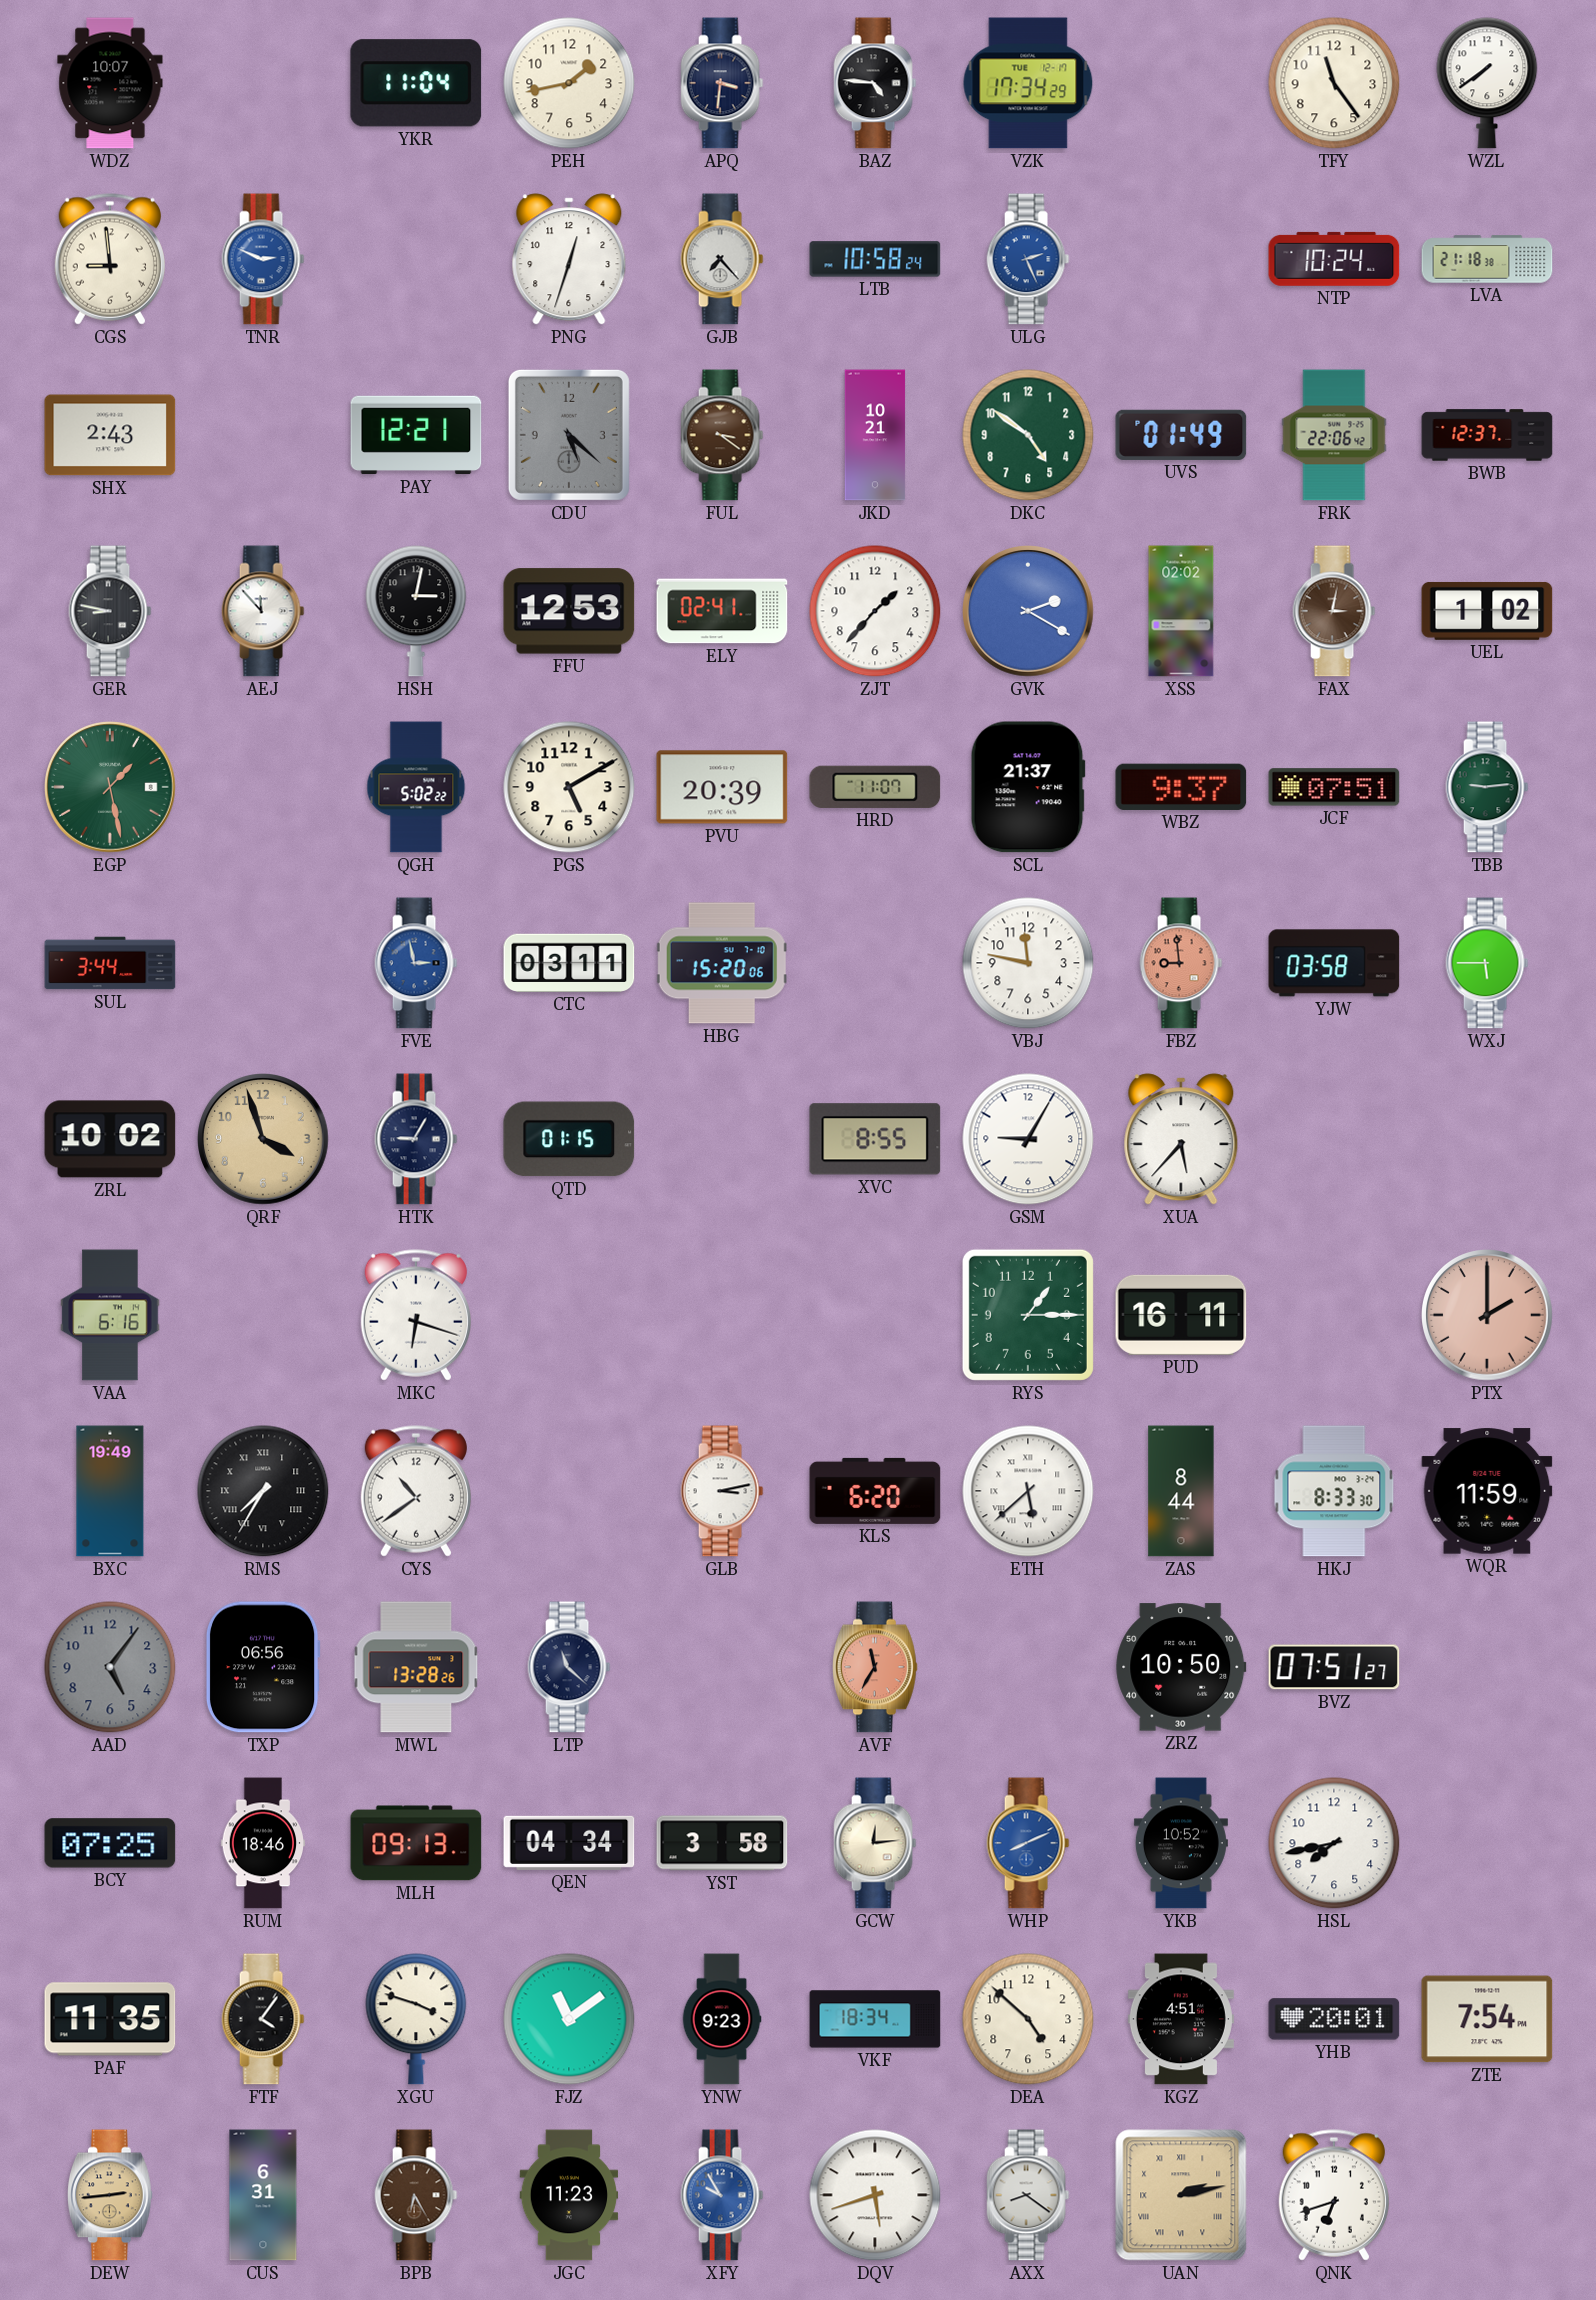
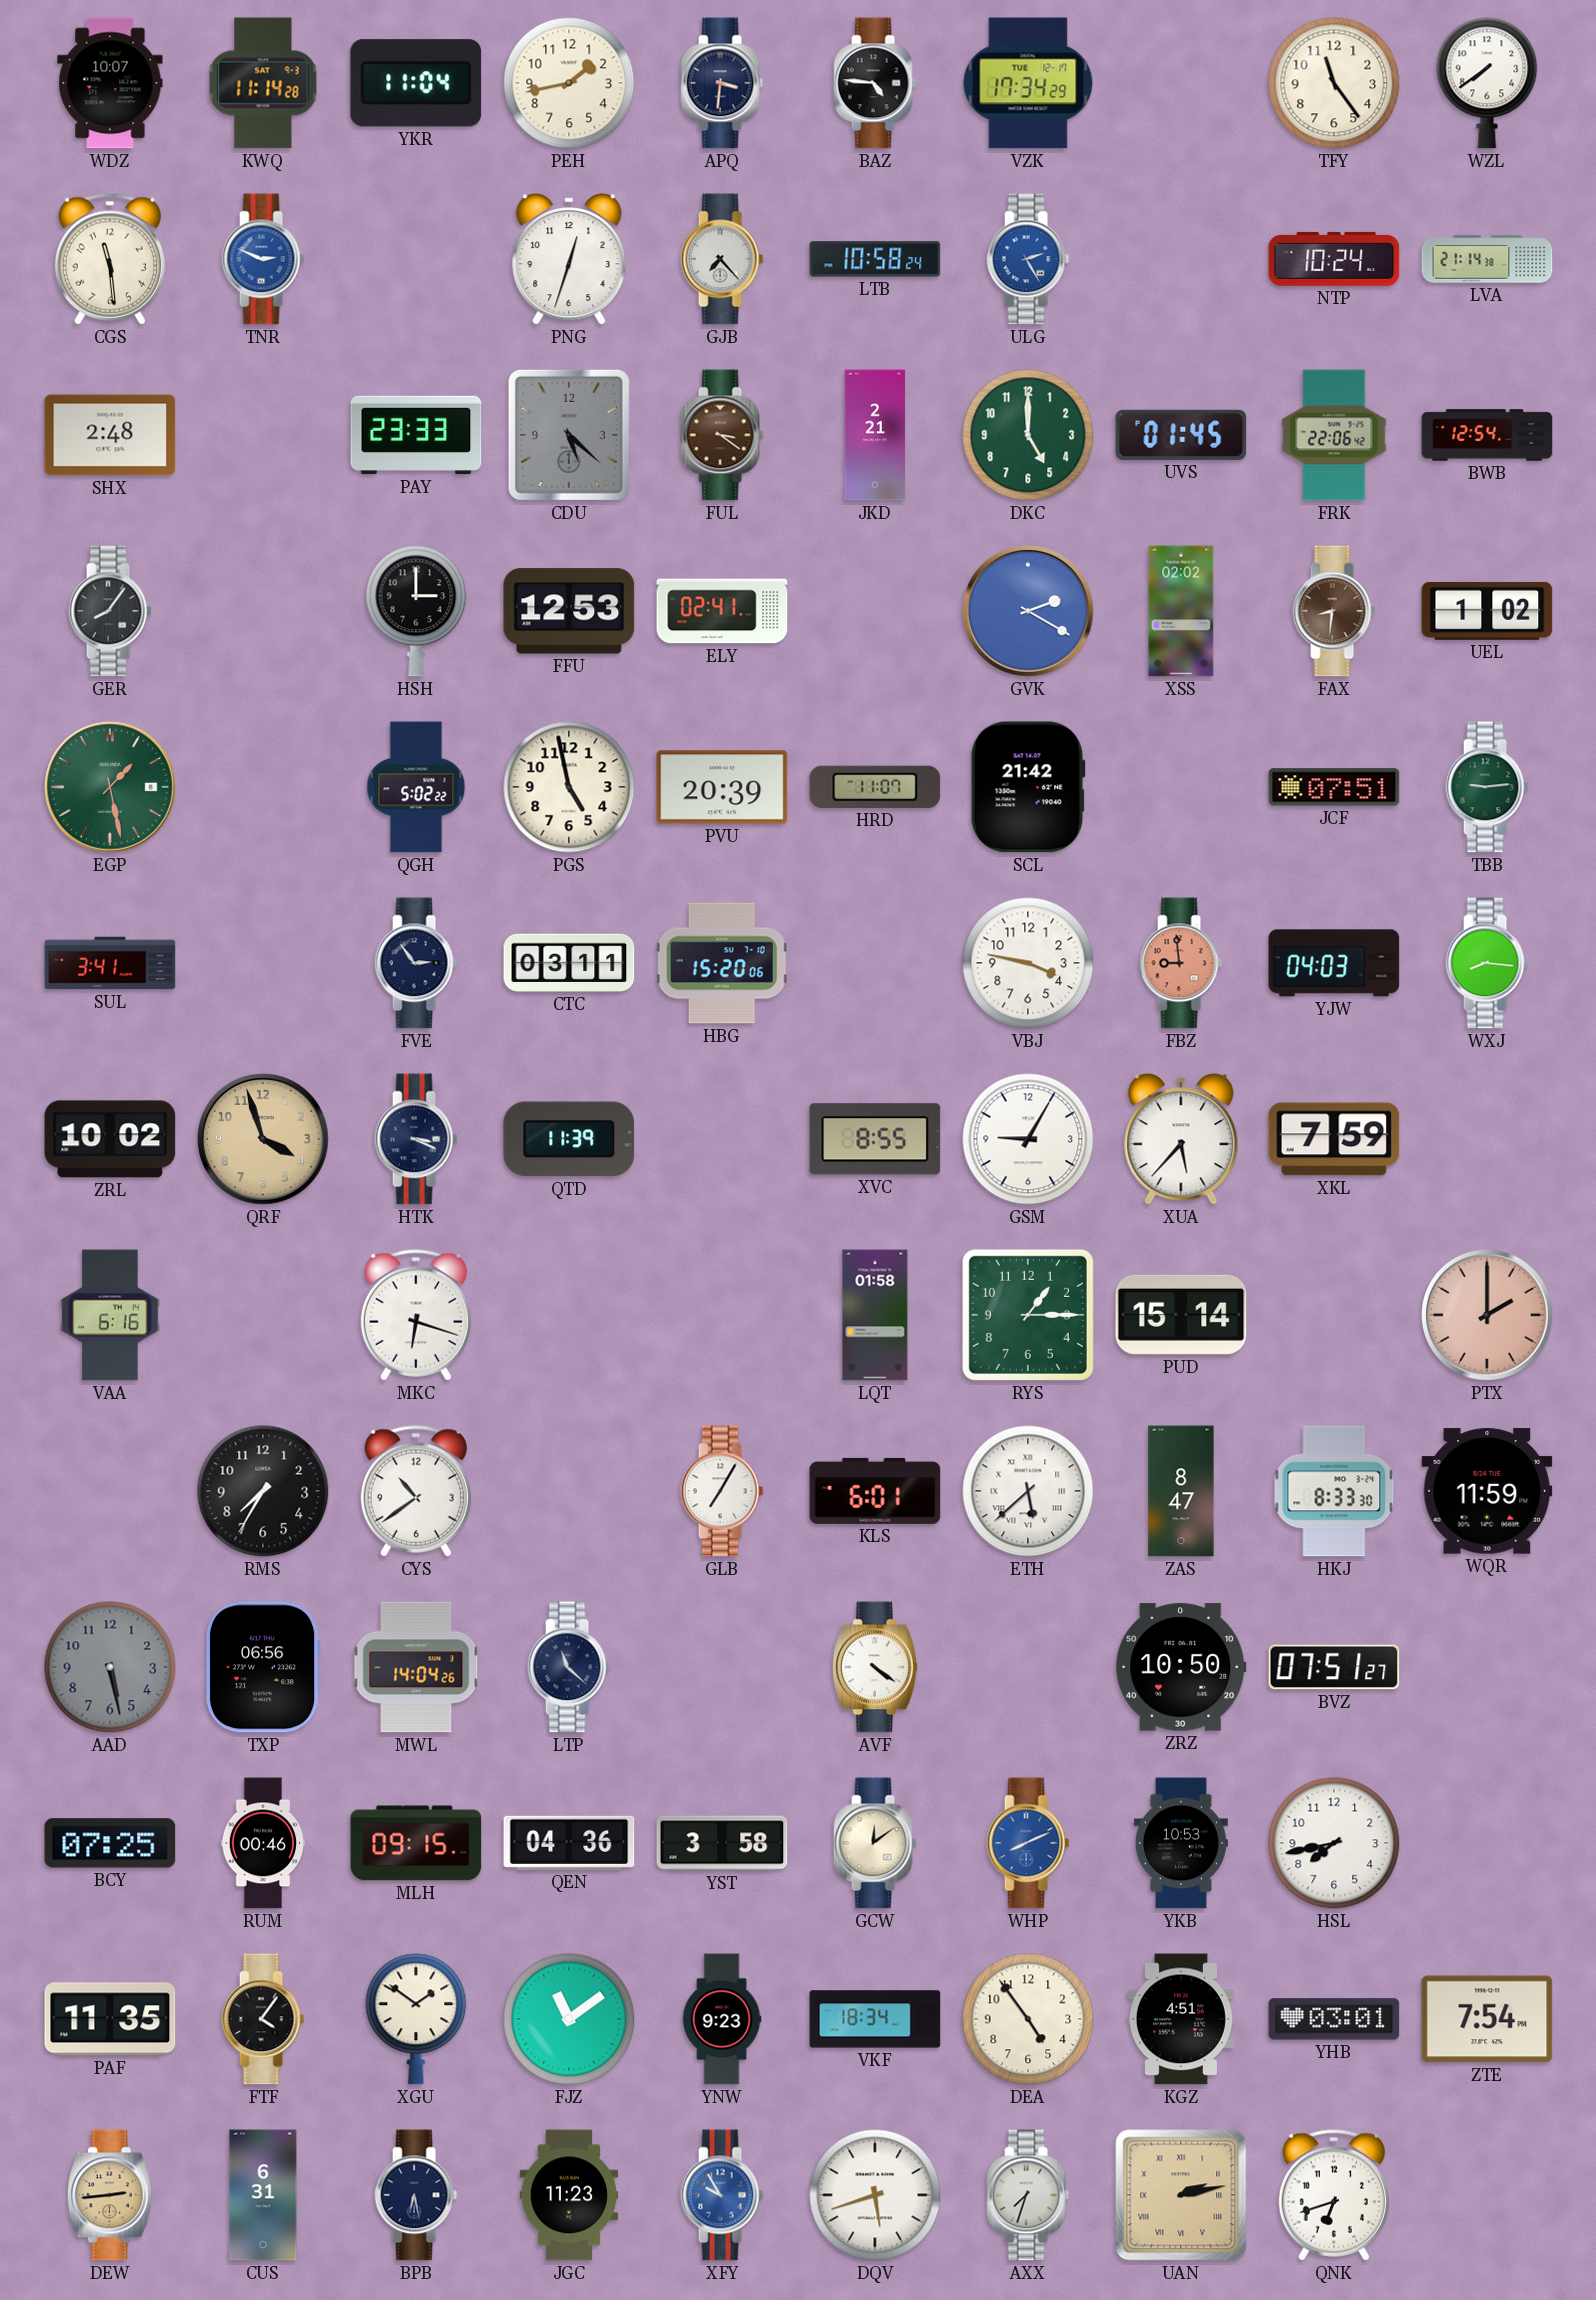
KWQ: none -> 11:14 (263, 83)
CGS: 8:59 -> 11:29 (110, 259)
ULG: 2:26 -> 2:25 (1028, 259)
LVA: 21:18 -> 21:14 (1487, 259)
SHX: 2:43 -> 2:48 (110, 435)
PAY: 12:21 -> 23:33 (416, 435)
JKD: 10:21 -> 2:21 (875, 435)
DKC: 4:51 -> 5:00 (1028, 435)
UVS: 01:49 -> 01:45 (1181, 435)
BWB: 12:37 -> 12:54 (1487, 435)
GER: 8:47 -> 8:06 (110, 611)
AEJ: 11:53 -> none (263, 611)
HSH: 3:02 -> 3:00 (416, 611)
ZJT: 1:37 -> none (875, 611)
FAX: 3:02 -> 8:31 (1334, 611)
PGS: 5:10 -> 4:58 (569, 787)
SCL: 21:37 -> 21:42 (1028, 787)
WBZ: 9:37 -> none (1181, 787)
SUL: 3:44 -> 3:41 (110, 963)
FVE: 2:58 -> 2:54 (416, 963)
FVE dial: blue -> navy (416, 963)
VBJ: 11:47 -> 3:47 (1028, 963)
YJW: 03:58 -> 04:03 (1334, 963)
WXJ: 5:45 -> 8:16 (1487, 963)
HTK: 9:05 -> 3:19 (416, 1139)
QTD: 01:15 -> 11:39 (569, 1139)
XKL: none -> 7:59 (1334, 1139)
LQT: none -> 01:58 (875, 1315)
PUD: 16:11 -> 15:14 (1181, 1315)
BXC: 19:49 -> none (110, 1491)
RMS numerals: Roman -> Arabic (263, 1491)
GLB: 3:13 -> 7:05 (722, 1491)
KLS: 6:20 -> 6:01 (875, 1491)
ZAS: 8:44 -> 8:47 (1181, 1491)
AAD: 5:06 -> 5:28 (110, 1667)
MWL: 13:28 -> 14:04 (416, 1667)
AVF: 11:35 -> 4:21 (875, 1667)
AVF dial: salmon -> white (875, 1667)
RUM: 18:46 -> 00:46 (263, 1843)
MLH: 09:13 -> 09:15 (416, 1843)
QEN: 04:34 -> 04:36 (569, 1843)
GCW: 12:14 -> 12:09 (875, 1843)
YKB: 10:52 -> 10:53 (1181, 1843)
XGU: 3:48 -> 1:51 (416, 2019)
DEA: 4:52 -> 4:54 (1028, 2019)
YHB: 20:01 -> 03:01 (1334, 2019)
BPB: 6:25 -> 6:28 (416, 2195)
BPB dial: brown -> navy (416, 2195)
AXX: 8:21 -> 7:33 (1028, 2195)
